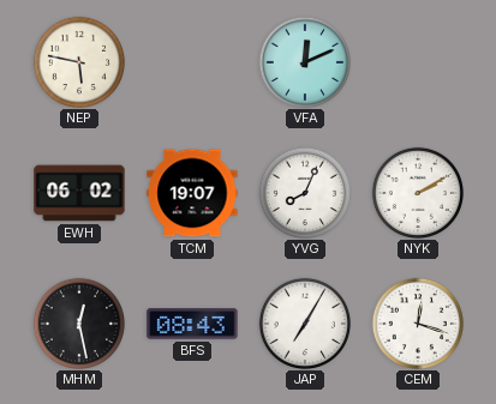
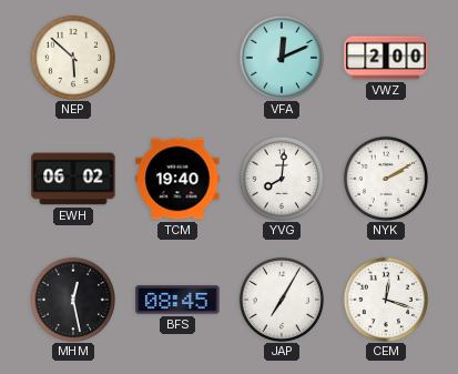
NEP: 5:47 -> 5:52 (72, 57)
VWZ: none -> 2:00 (386, 58)
TCM: 19:07 -> 19:40 (177, 179)
YVG: 8:04 -> 8:01 (281, 178)
BFS: 08:43 -> 08:45 (177, 300)
